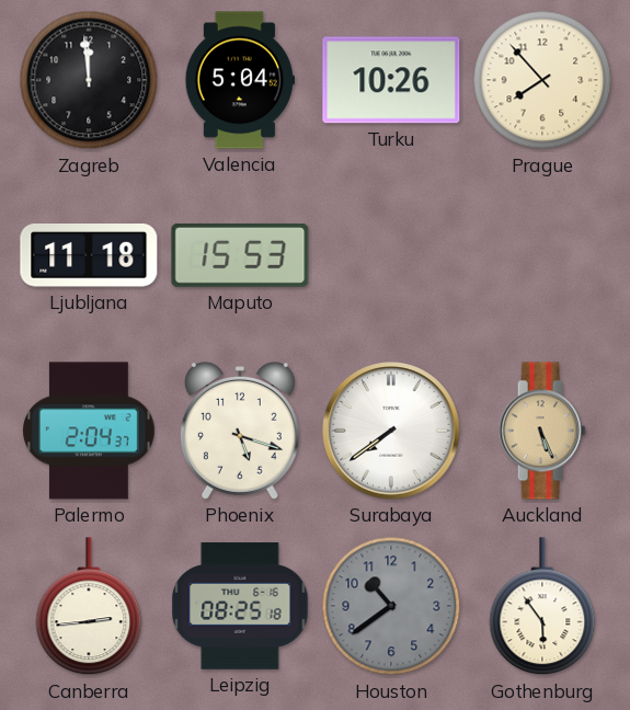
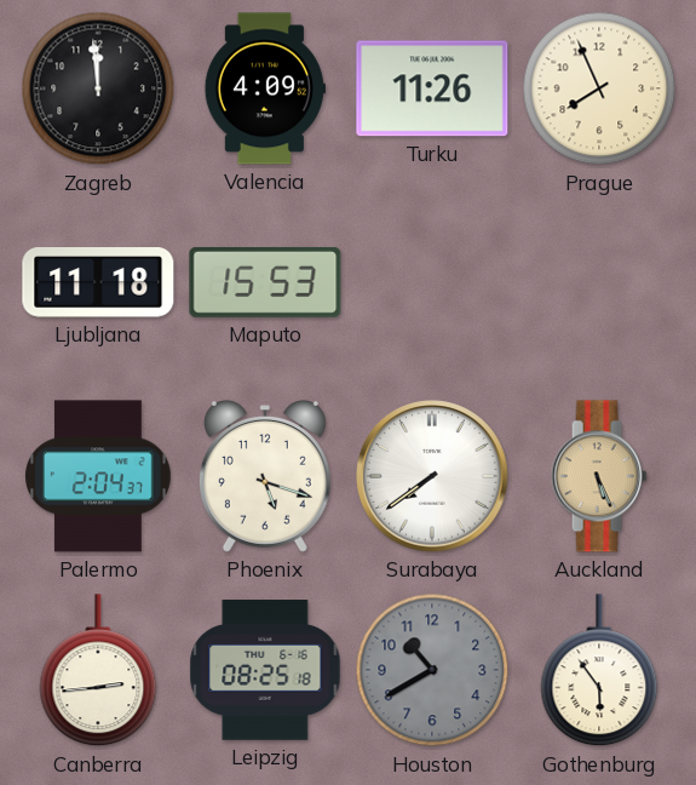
Valencia: 5:04 -> 4:09 (265, 88)
Turku: 10:26 -> 11:26 (432, 88)
Prague: 7:53 -> 7:56 (599, 88)
Houston: 10:39 -> 10:40 (432, 670)
